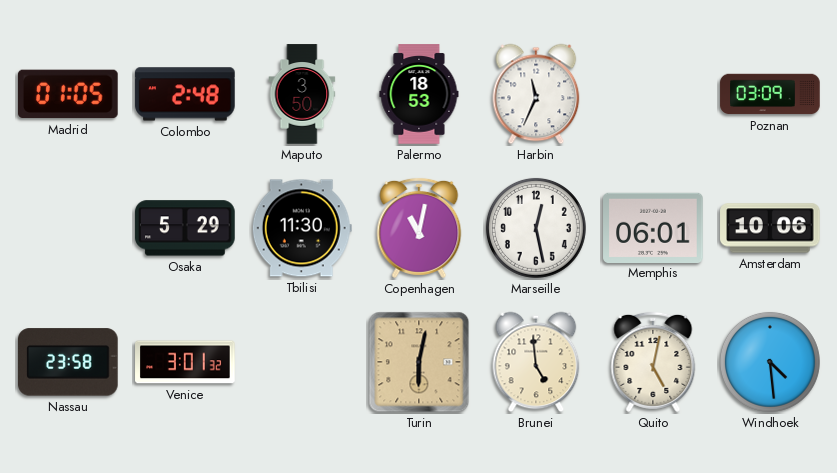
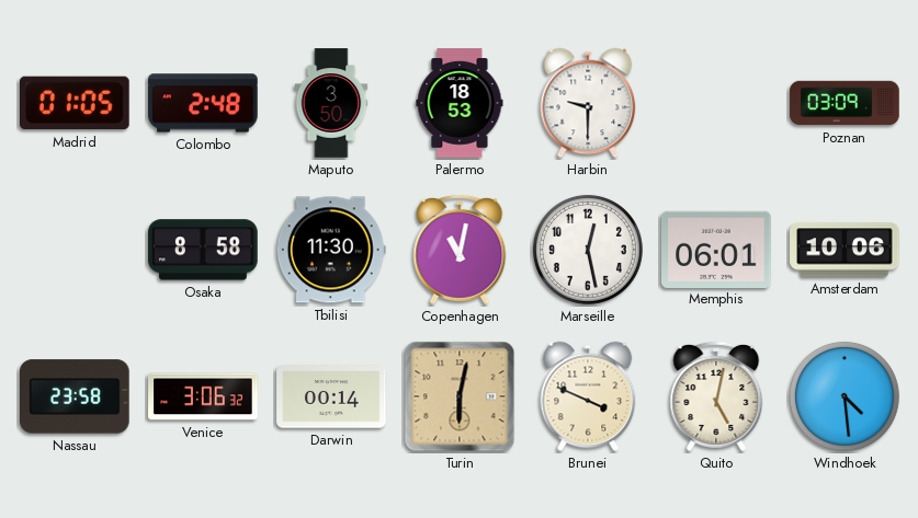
Harbin: 11:34 -> 9:30 (588, 103)
Osaka: 5:29 -> 8:58 (203, 250)
Venice: 3:01 -> 3:06 (203, 396)
Darwin: none -> 00:14 (331, 396)
Brunei: 4:59 -> 3:49 (588, 396)
